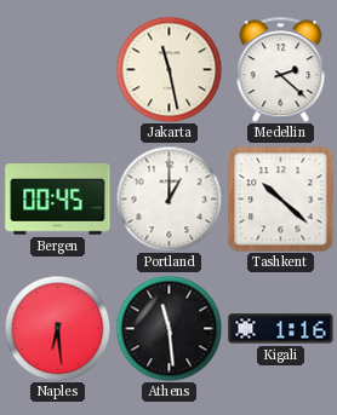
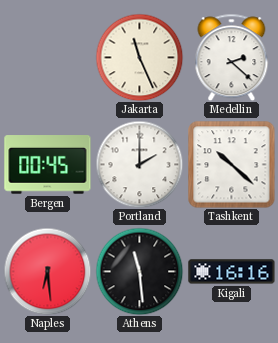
Jakarta: 11:28 -> 11:26 (139, 57)
Portland: 1:00 -> 2:00 (139, 164)
Kigali: 1:16 -> 16:16 (232, 272)
